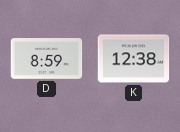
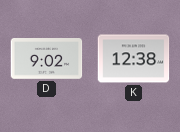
D: 8:59 -> 9:02 (47, 59)
